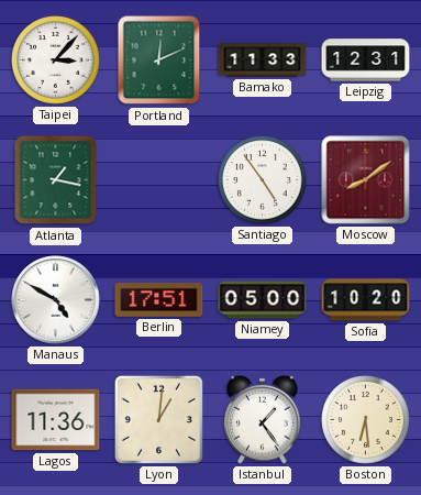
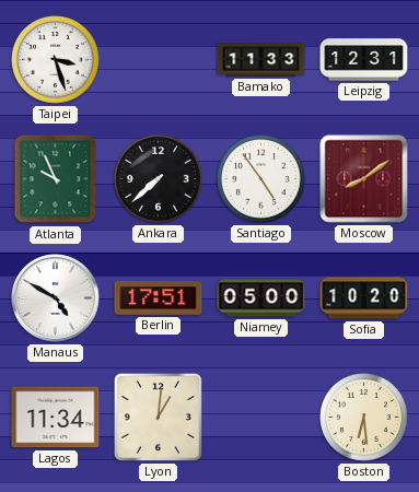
Taipei: 3:07 -> 3:27 (56, 60)
Portland: 12:11 -> none (159, 61)
Atlanta: 1:17 -> 9:56 (56, 179)
Ankara: none -> 7:38 (159, 179)
Lagos: 11:36 -> 11:34 (56, 418)
Istanbul: 1:24 -> none (263, 419)
